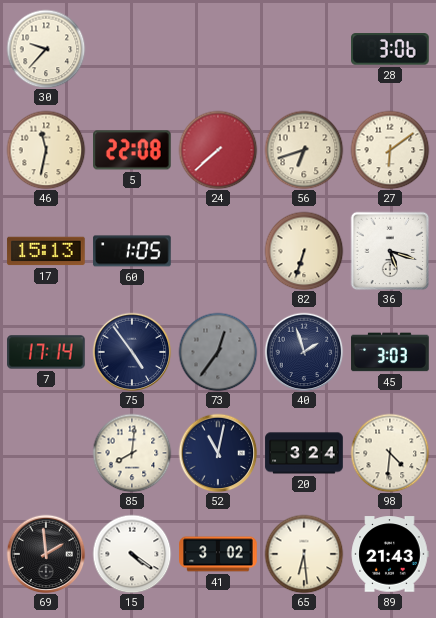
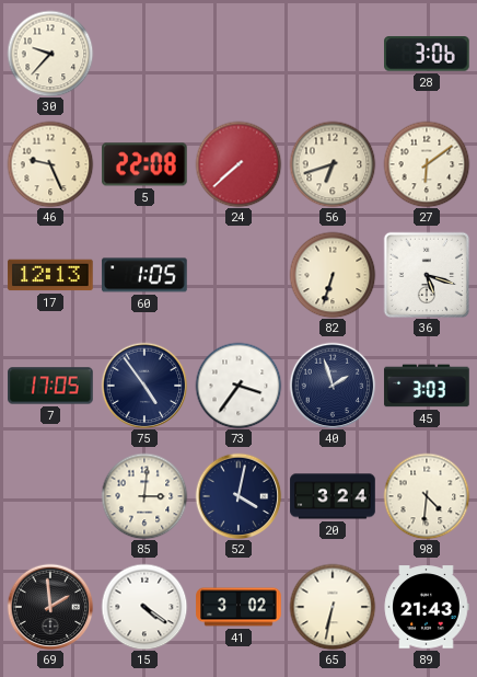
46: 11:32 -> 9:26 (50, 164)
17: 15:13 -> 12:13 (50, 275)
7: 17:14 -> 17:05 (50, 386)
73: 12:36 -> 3:36 (238, 386)
73 dial: grey -> white (238, 386)
85: 8:01 -> 3:01 (144, 496)
52: 11:02 -> 4:02 (238, 496)
65: 6:29 -> 6:32 (333, 607)
